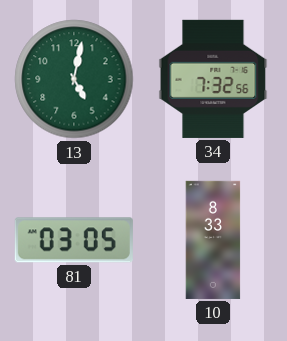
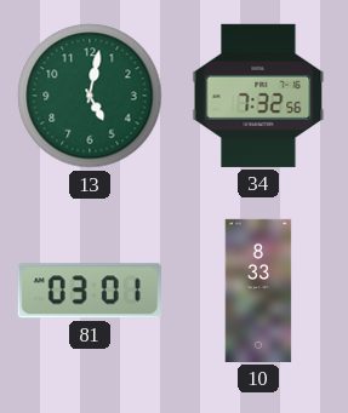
81: 03:05 -> 03:01 (90, 291)
